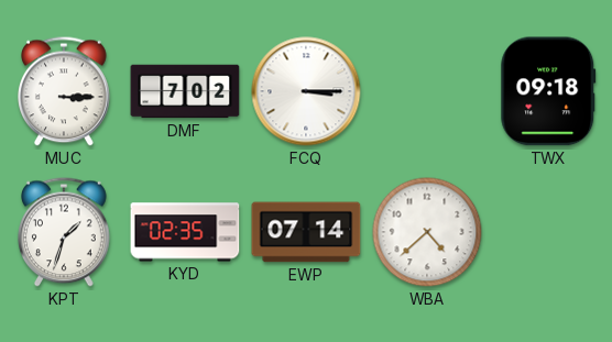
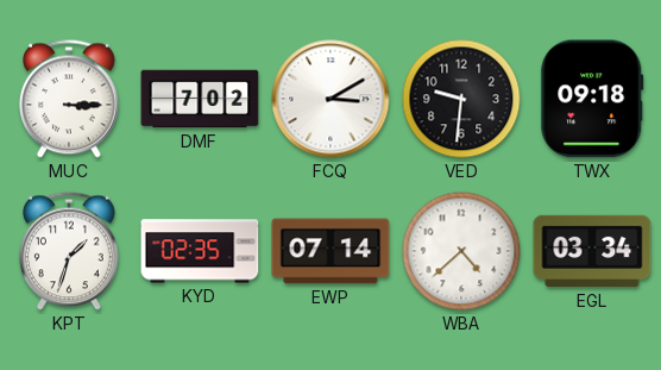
FCQ: 3:15 -> 3:10 (330, 99)
VED: none -> 9:31 (461, 99)
EGL: none -> 03:34 (592, 251)
